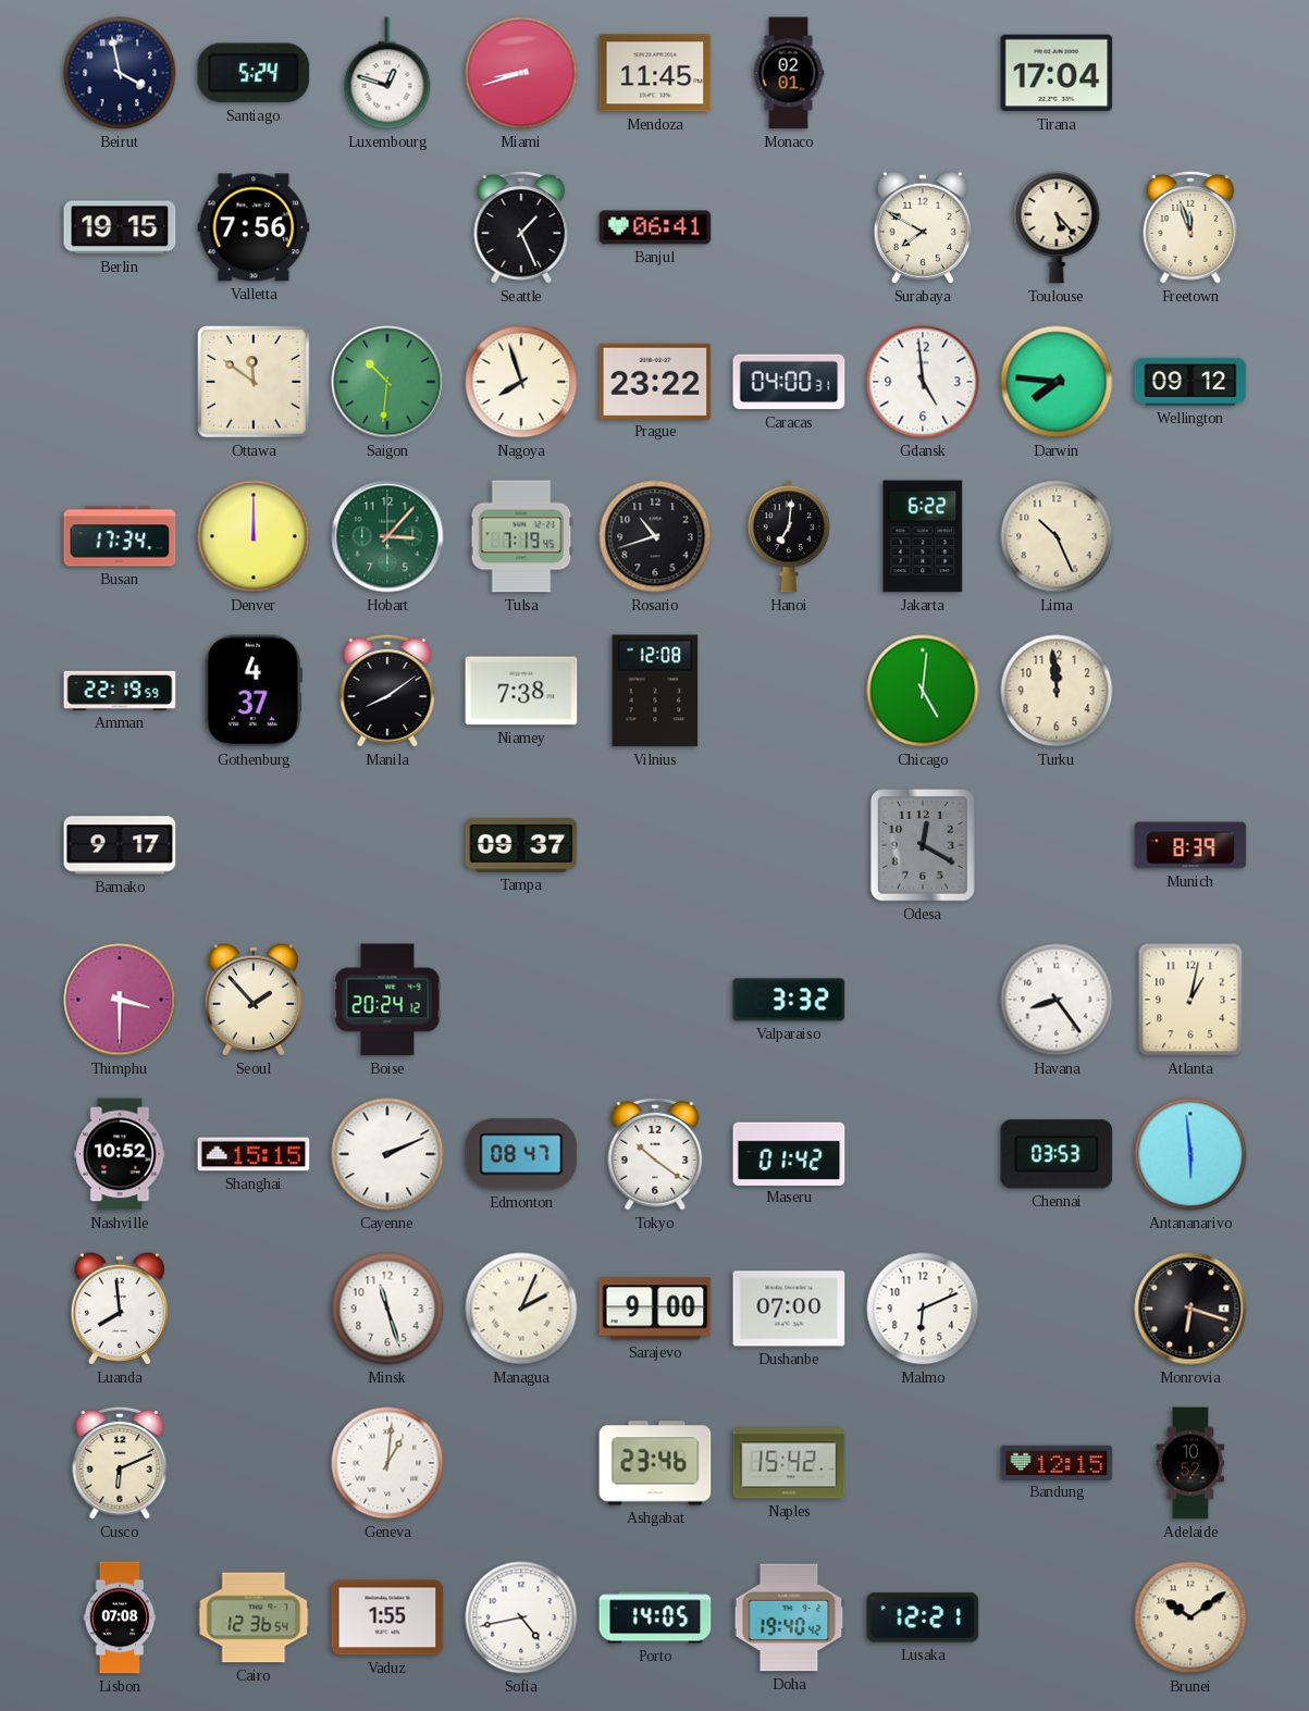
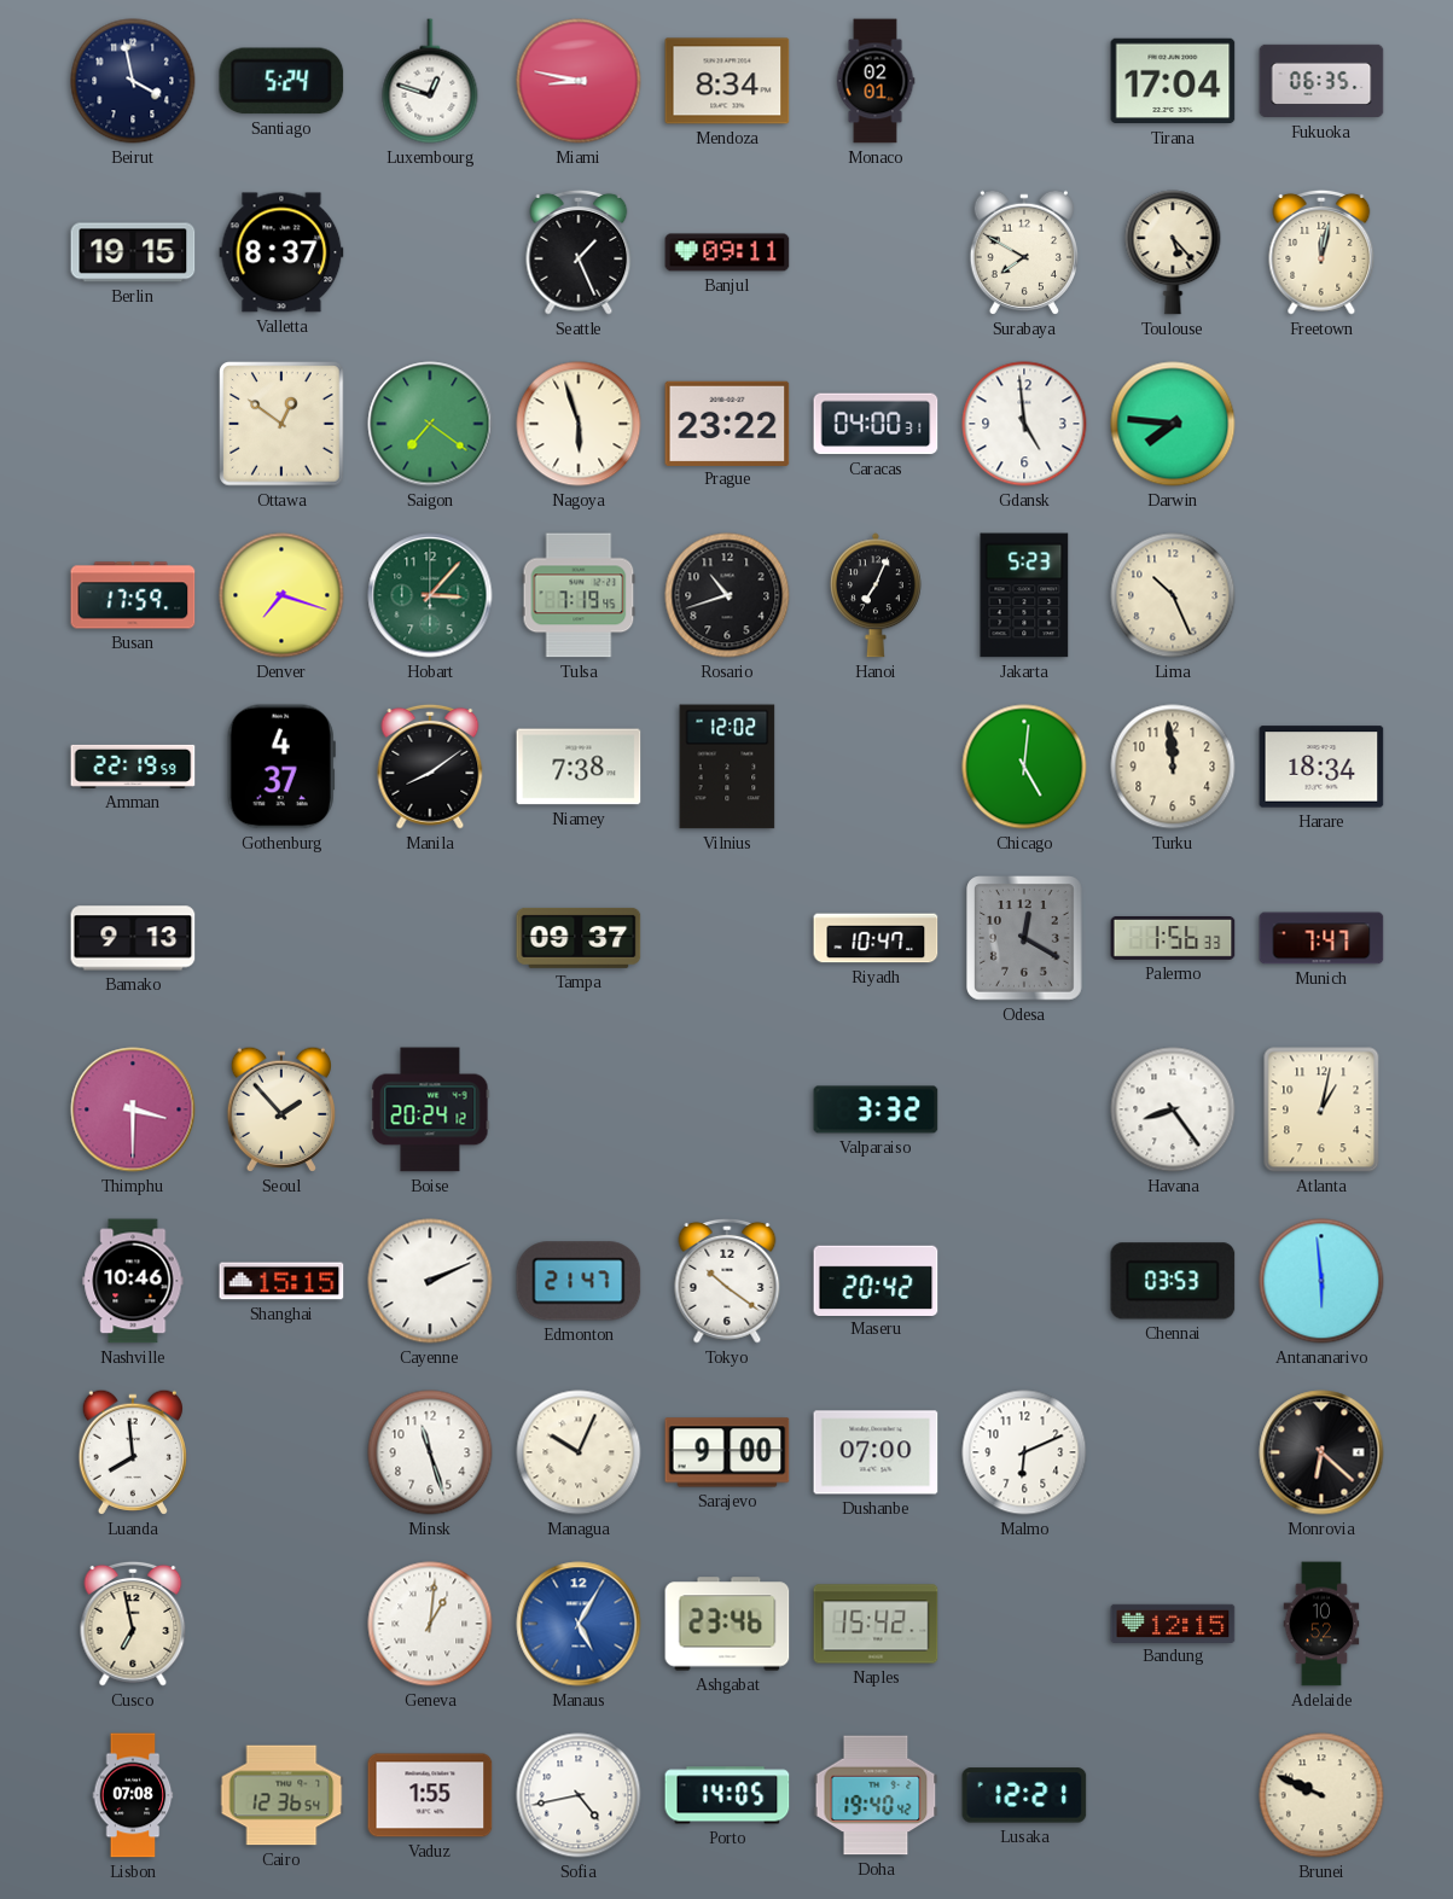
Miami: 8:42 -> 8:47 (579, 81)
Mendoza: 11:45 -> 8:34 (727, 81)
Fukuoka: none -> 06:35 (1321, 81)
Valletta: 7:56 -> 8:37 (281, 252)
Banjul: 06:41 -> 09:11 (727, 252)
Freetown: 11:57 -> 12:02 (1321, 252)
Ottawa: 11:51 -> 12:51 (281, 424)
Saigon: 10:31 -> 7:21 (430, 424)
Nagoya: 7:57 -> 5:57 (579, 424)
Wellington: 09:12 -> none (1190, 382)
Busan: 17:34 -> 17:59 (133, 595)
Denver: 12:00 -> 7:18 (281, 595)
Hanoi: 7:01 -> 7:04 (876, 595)
Jakarta: 6:22 -> 5:23 (1024, 595)
Vilnius: 12:08 -> 12:02 (727, 767)
Harare: none -> 18:34 (1321, 767)
Bamako: 9:17 -> 9:13 (133, 938)
Riyadh: none -> 10:47 (876, 938)
Palermo: none -> 1:56 (1173, 938)
Munich: 8:39 -> 7:47 (1321, 938)
Nashville: 10:52 -> 10:46 (133, 1281)
Edmonton: 08:47 -> 21:47 (579, 1281)
Maseru: 01:42 -> 20:42 (876, 1280)
Managua: 2:04 -> 10:04 (579, 1452)
Monrovia: 6:18 -> 6:22 (1321, 1452)
Cusco: 6:11 -> 6:58 (133, 1624)
Manaus: none -> 5:05 (579, 1624)
Brunei: 10:09 -> 9:49 (1321, 1795)
